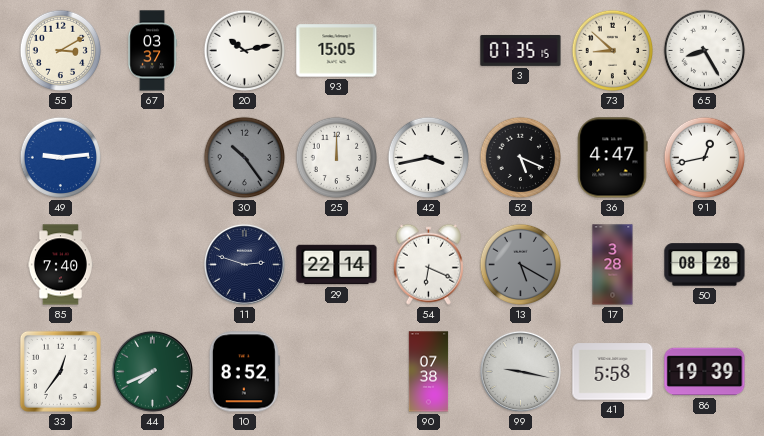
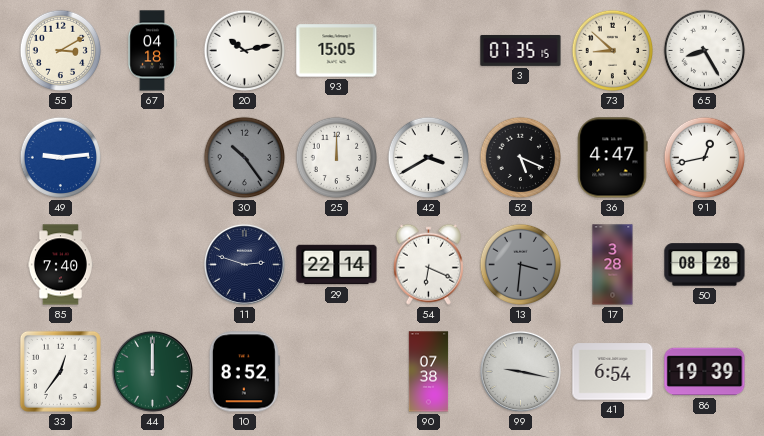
67: 03:37 -> 04:18 (152, 51)
42: 3:43 -> 3:40 (429, 158)
13: 5:20 -> 3:31 (521, 265)
44: 7:41 -> 12:00 (152, 371)
41: 5:58 -> 6:54 (613, 372)
